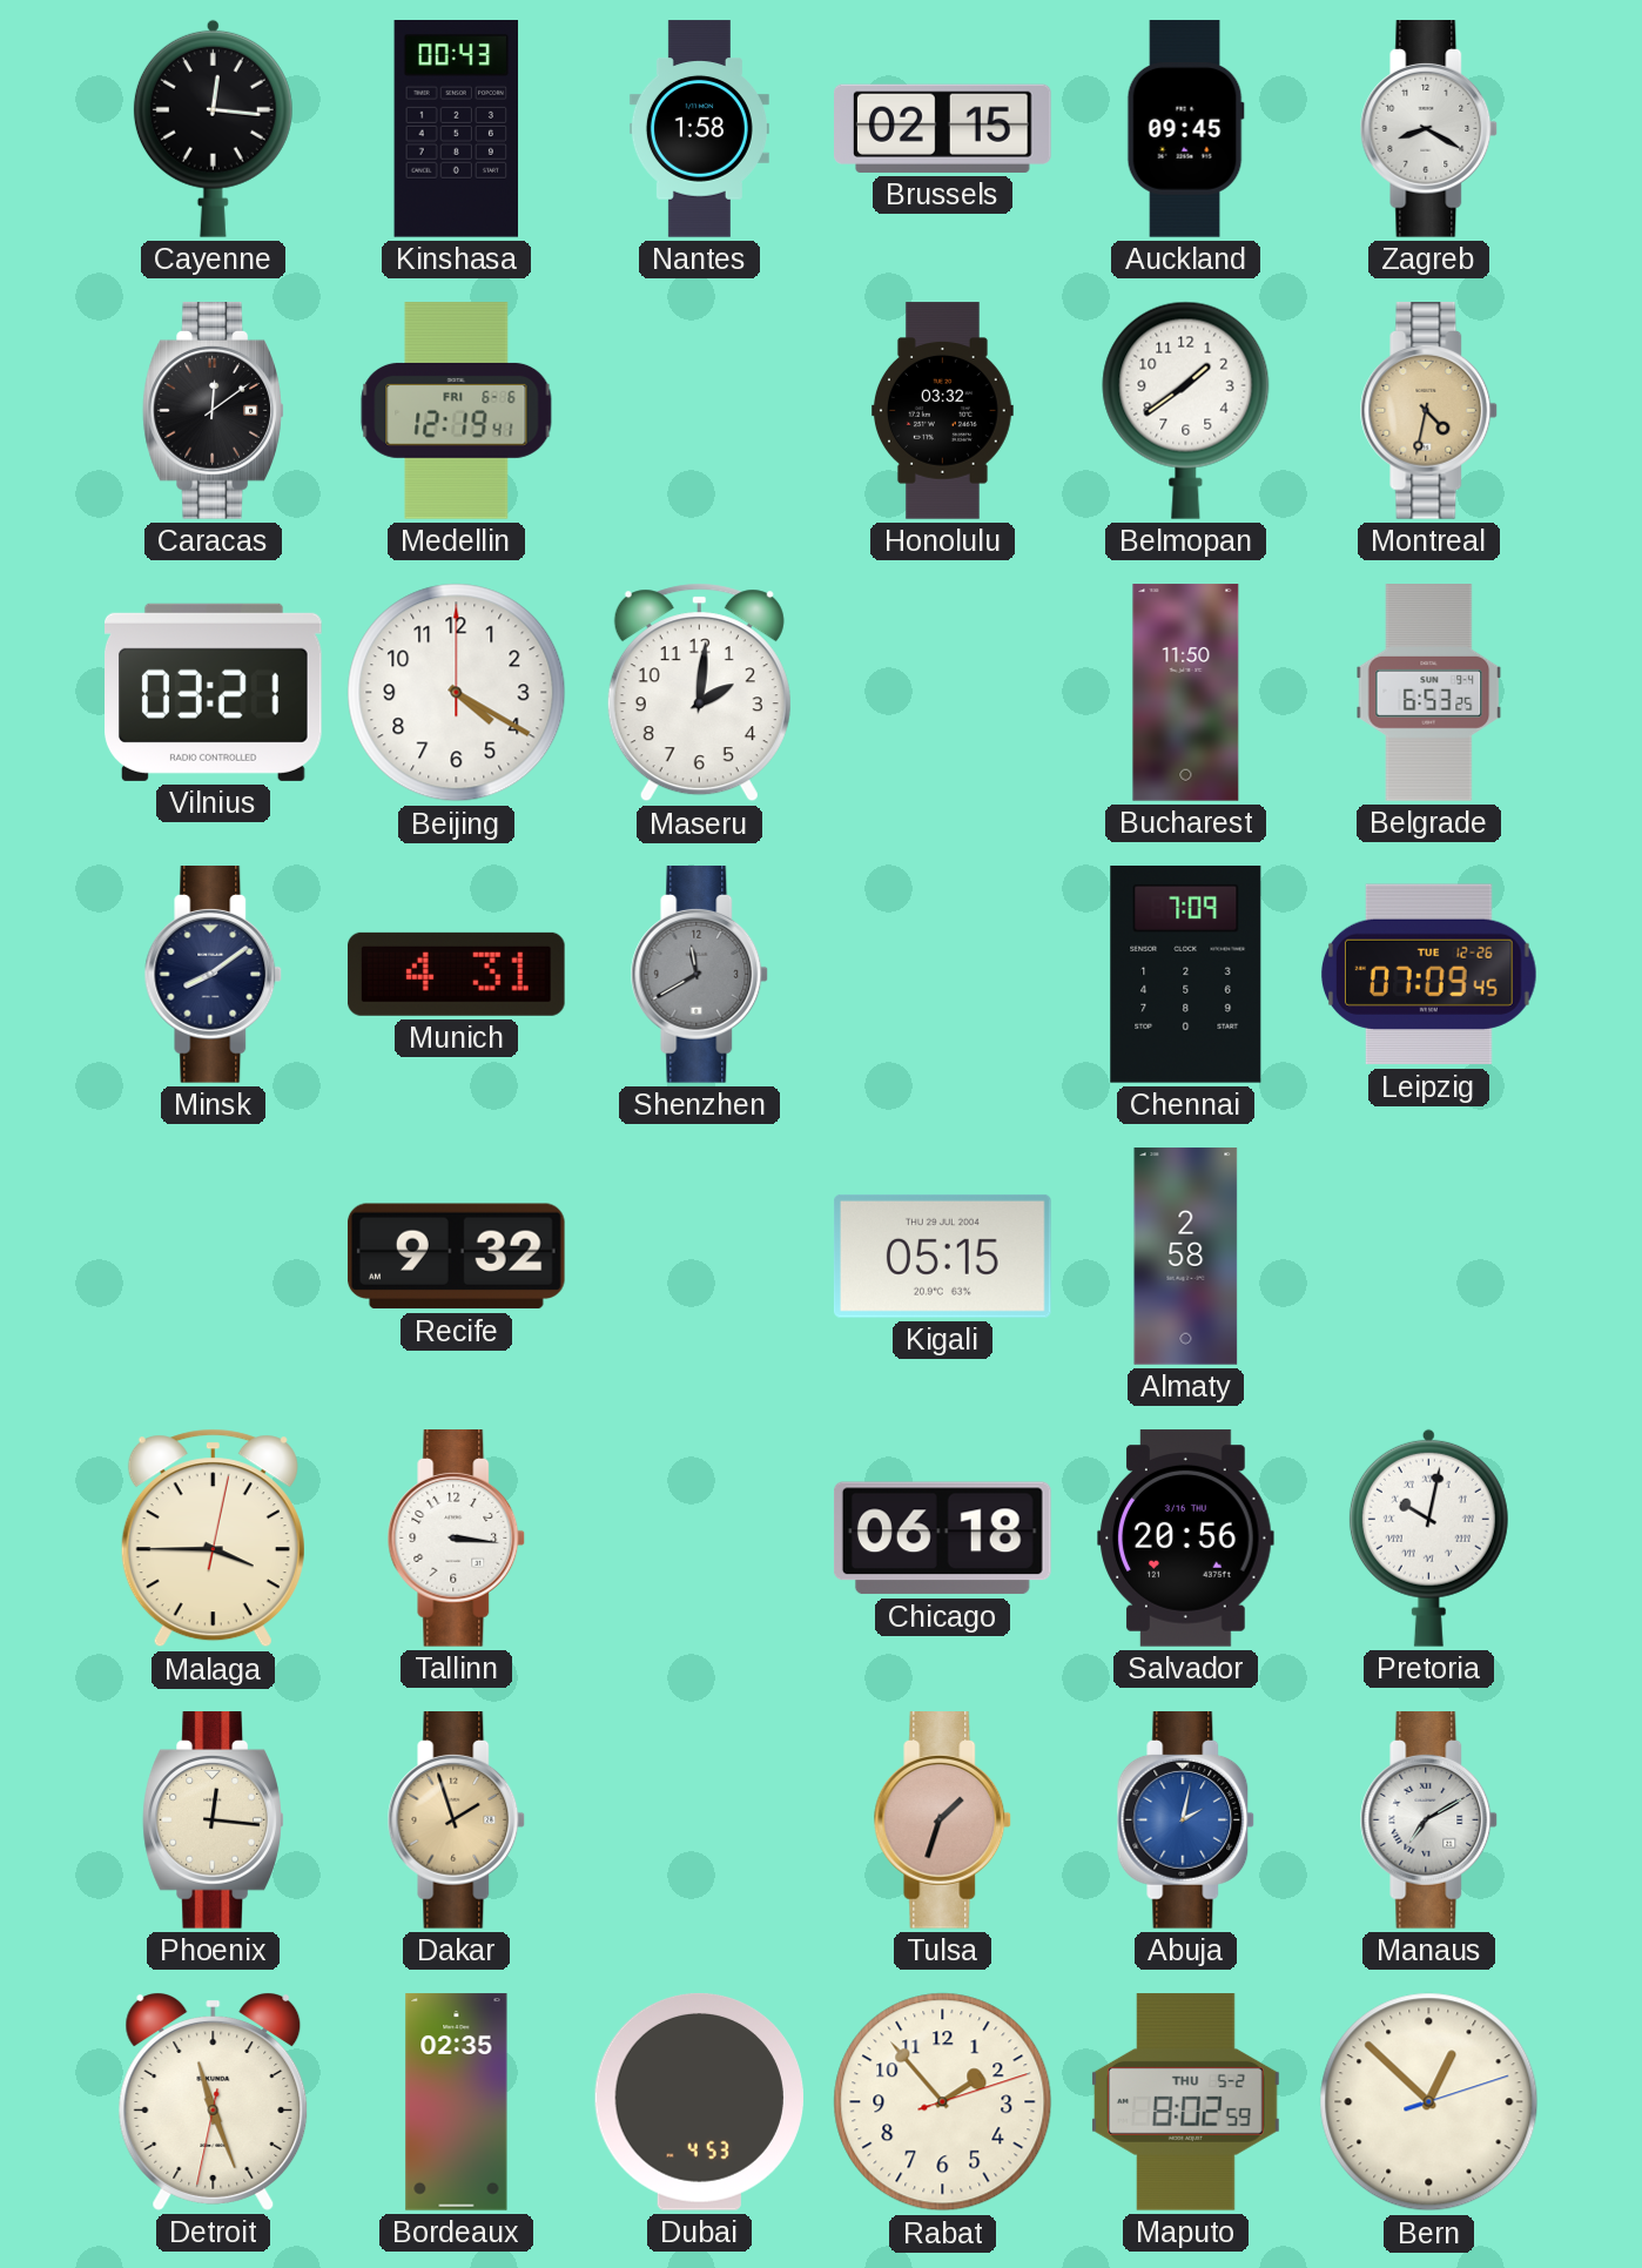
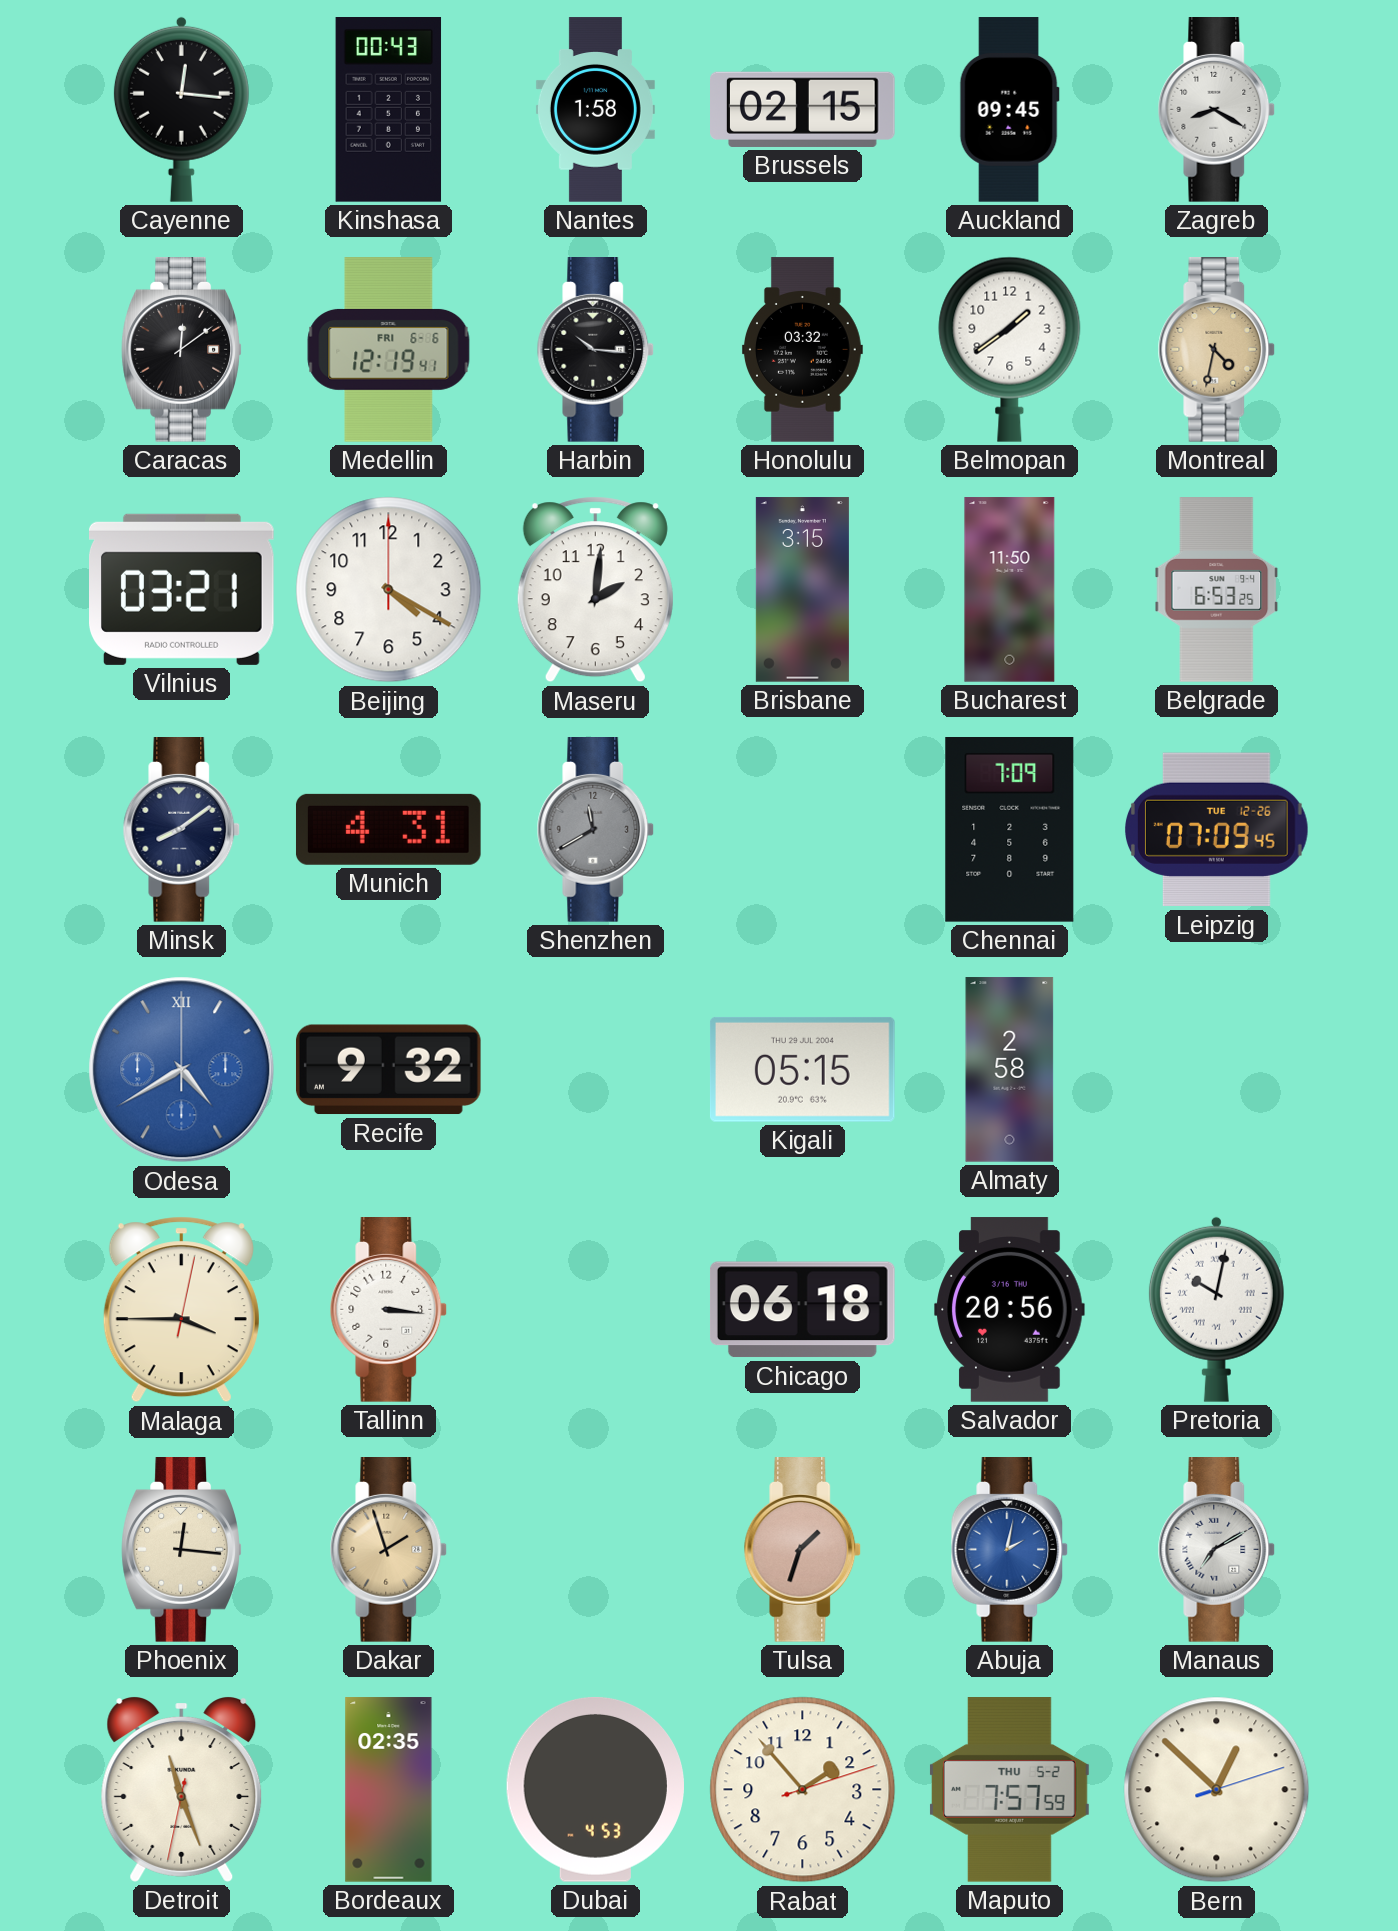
Harbin: none -> 10:16 (596, 350)
Brisbane: none -> 3:15 (802, 590)
Odesa: none -> 4:40 (182, 1070)
Maputo: 8:02 -> 7:57 (1010, 1790)
